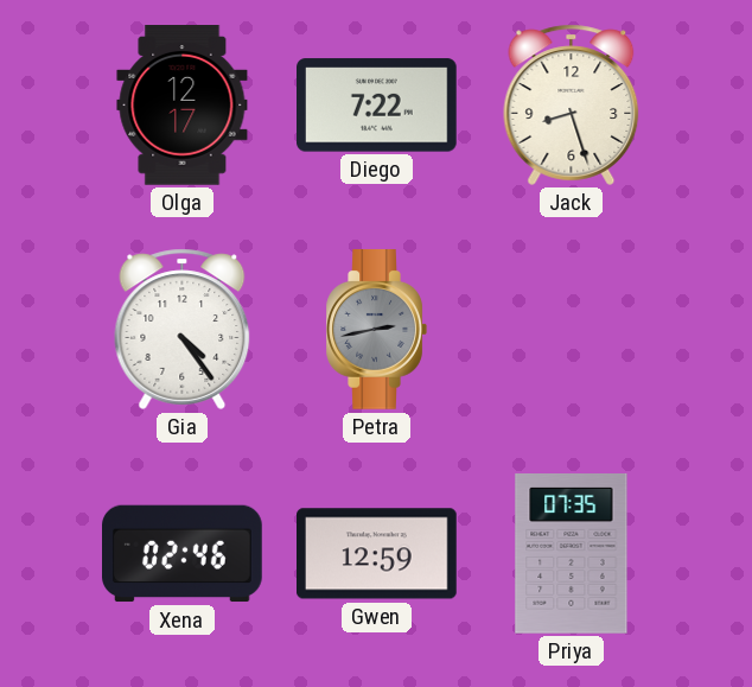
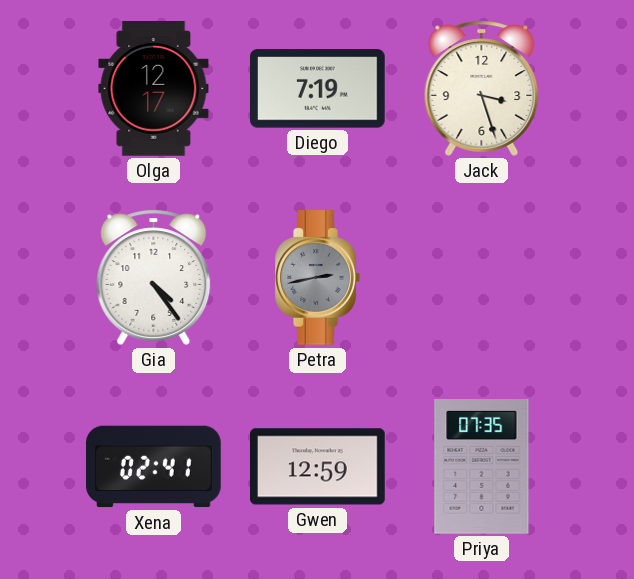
Diego: 7:22 -> 7:19 (318, 89)
Jack: 8:27 -> 3:27 (482, 88)
Xena: 02:46 -> 02:41 (154, 467)
